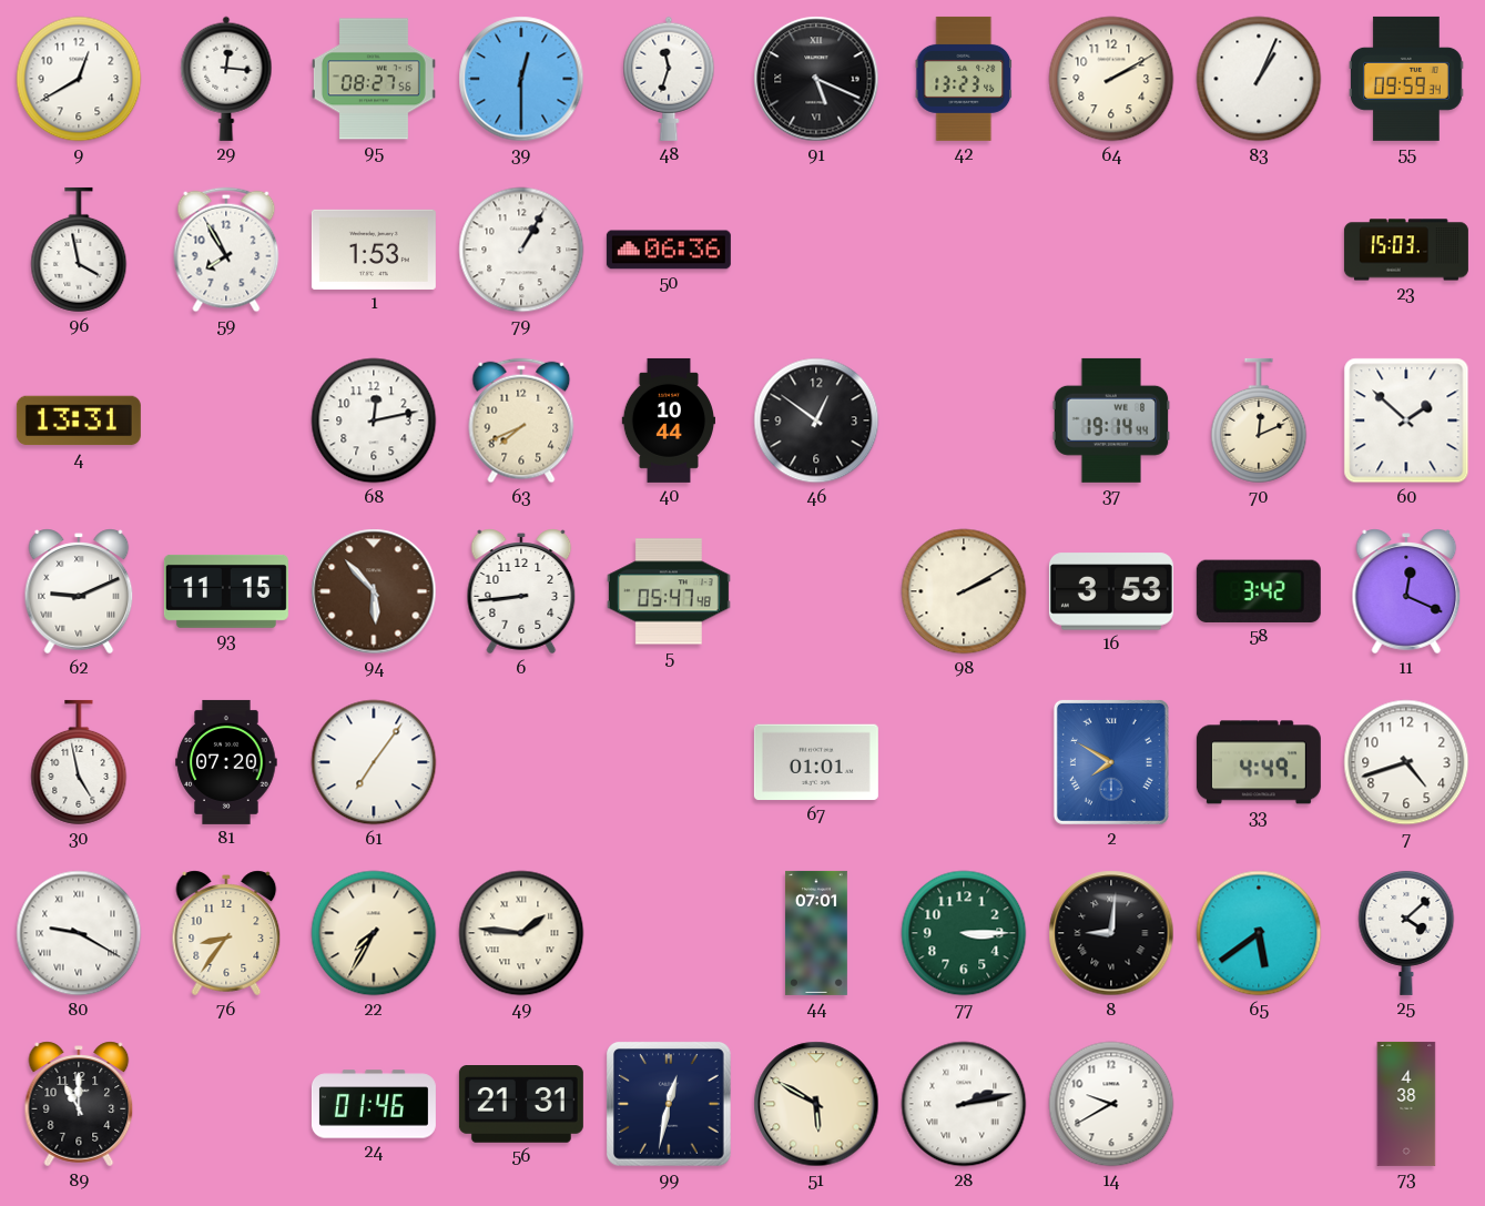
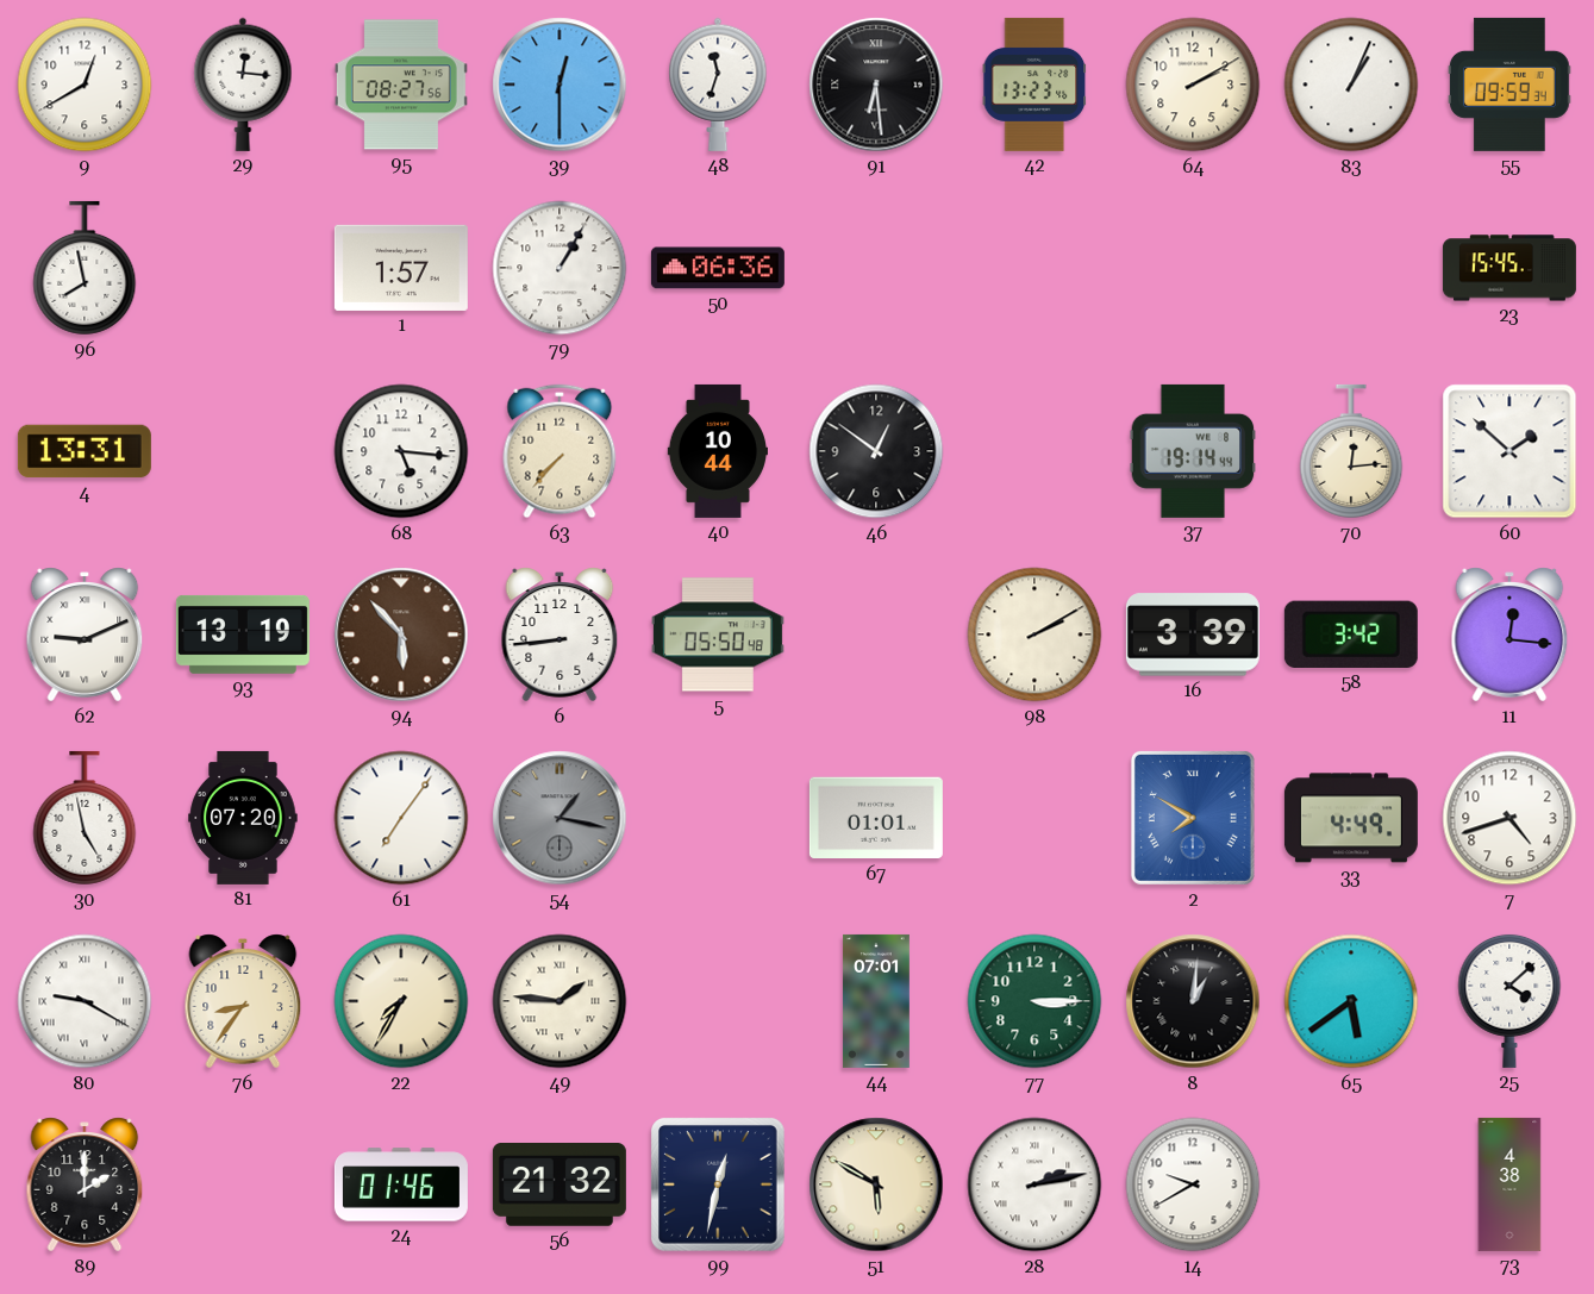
91: 5:19 -> 6:29 (876, 85)
96: 3:58 -> 7:58 (85, 268)
59: 7:55 -> none (226, 250)
1: 1:53 -> 1:57 (401, 268)
23: 15:03 -> 15:45 (1509, 268)
68: 12:13 -> 5:16 (401, 451)
63: 7:41 -> 7:37 (560, 451)
70: 12:11 -> 12:14 (1351, 451)
93: 11:15 -> 13:19 (243, 635)
5: 05:47 -> 05:50 (718, 635)
16: 3:53 -> 3:39 (1193, 635)
11: 12:19 -> 12:16 (1509, 635)
54: none -> 1:17 (560, 818)
8: 9:01 -> 1:01 (1193, 1001)
89: 11:00 -> 2:00 (85, 1184)
56: 21:31 -> 21:32 (560, 1186)
